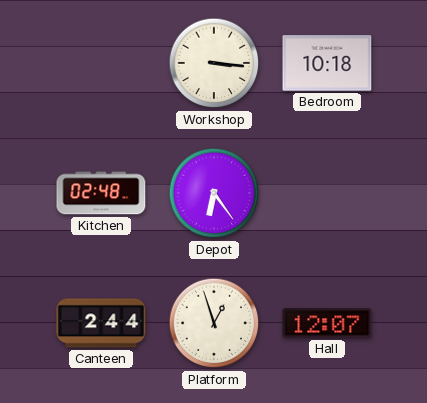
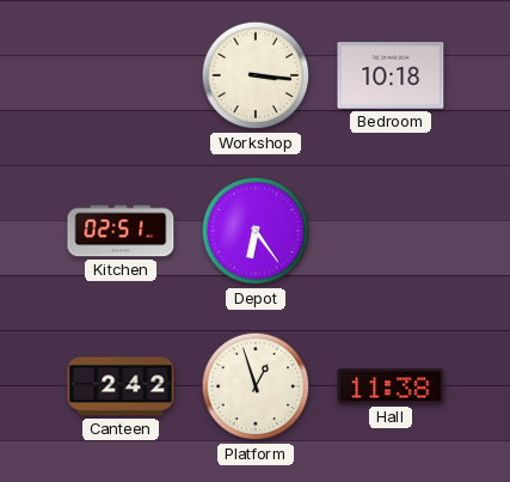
Kitchen: 02:48 -> 02:51 (121, 231)
Canteen: 2:44 -> 2:42 (121, 386)
Hall: 12:07 -> 11:38 (391, 386)
